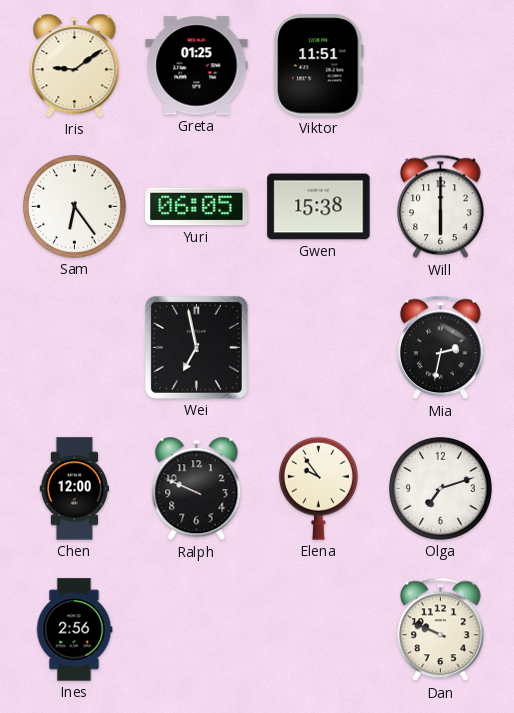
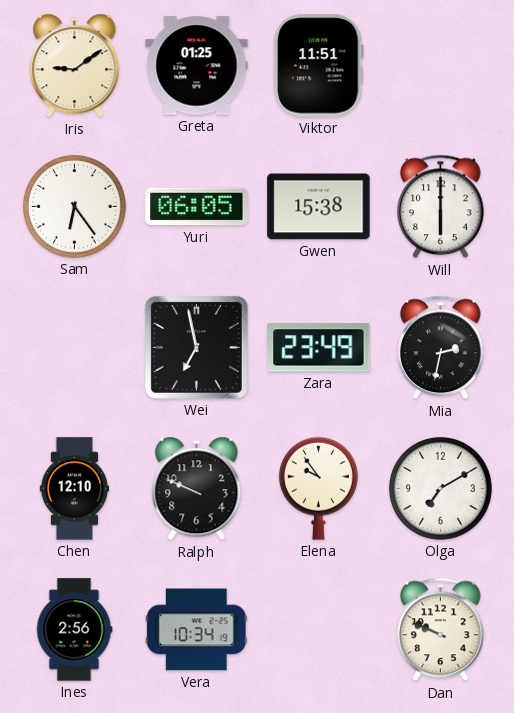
Zara: none -> 23:49 (319, 348)
Chen: 12:00 -> 12:10 (75, 489)
Olga: 7:12 -> 7:10 (440, 488)
Vera: none -> 10:34 (196, 630)
